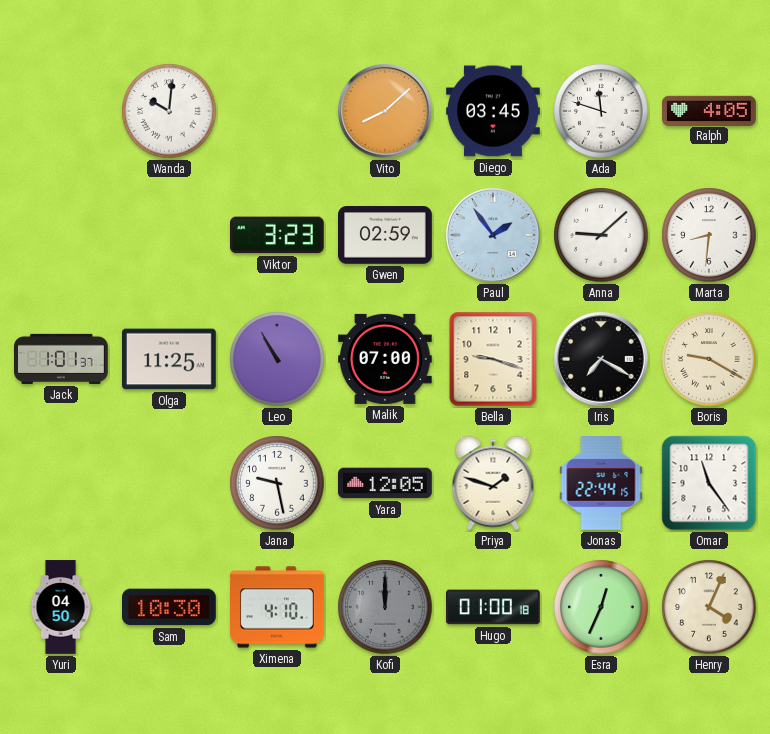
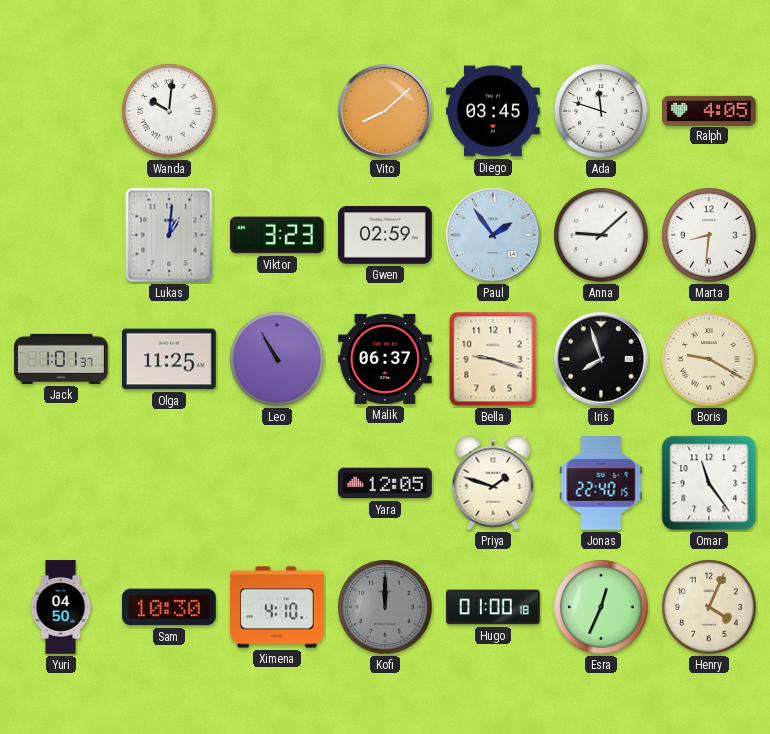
Lukas: none -> 1:01 (169, 235)
Malik: 07:00 -> 06:37 (386, 359)
Iris: 7:20 -> 7:57 (601, 359)
Jana: 9:28 -> none (277, 483)
Jonas: 22:44 -> 22:40 (601, 484)
